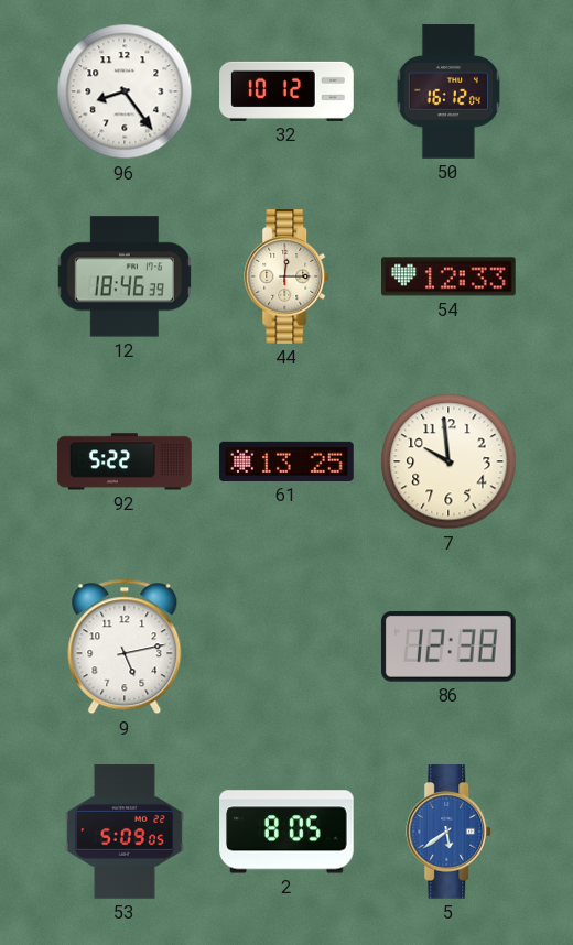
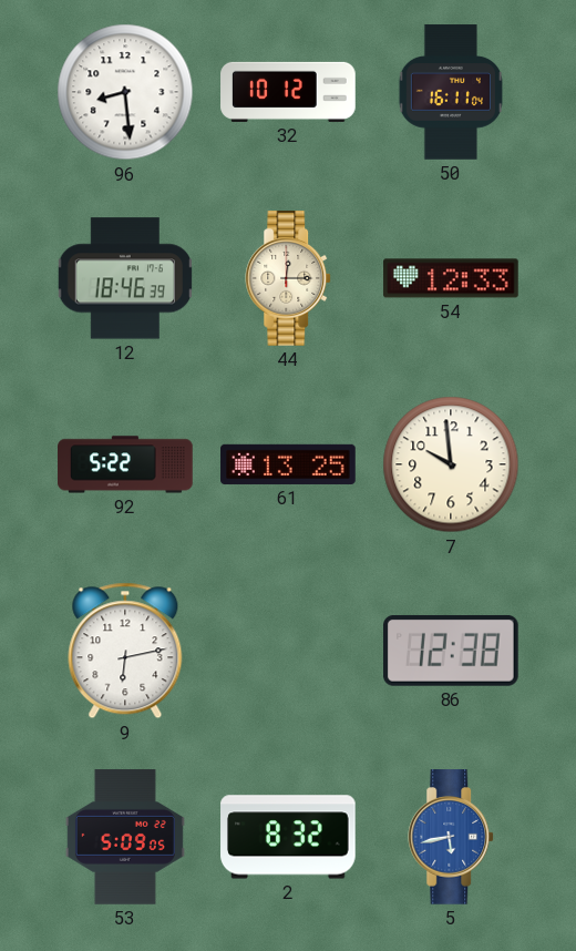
96: 8:24 -> 8:29 (125, 92)
50: 16:12 -> 16:11 (451, 92)
9: 5:13 -> 6:13 (125, 651)
2: 8:05 -> 8:32 (288, 837)
5: 5:39 -> 5:43 (452, 837)
